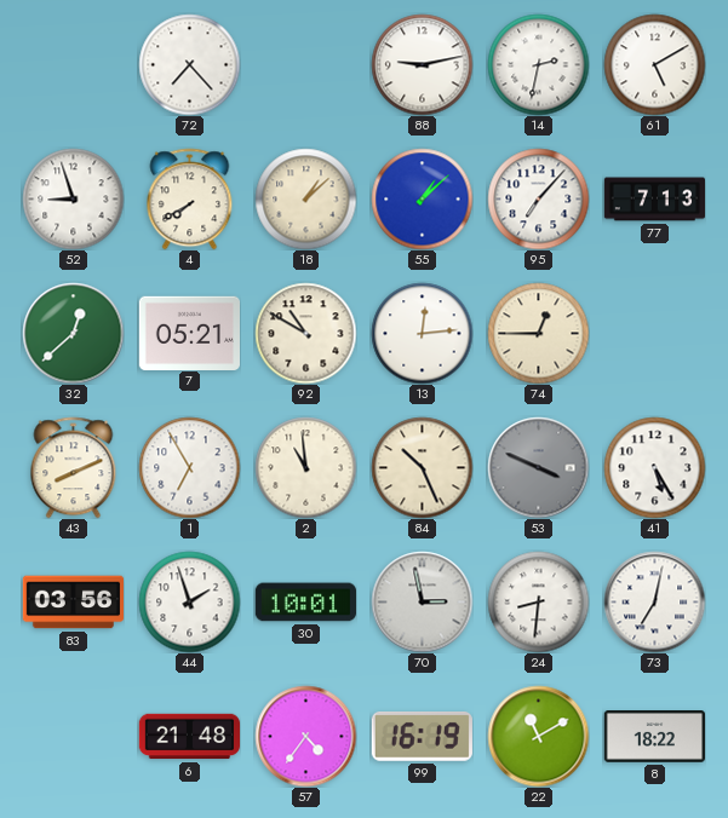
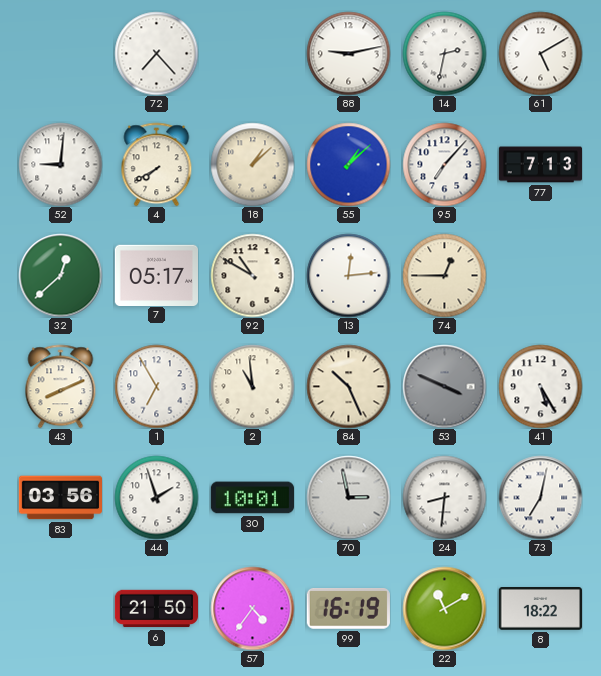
52: 8:57 -> 9:01 (60, 164)
7: 05:21 -> 05:17 (156, 275)
6: 21:48 -> 21:50 (156, 609)
